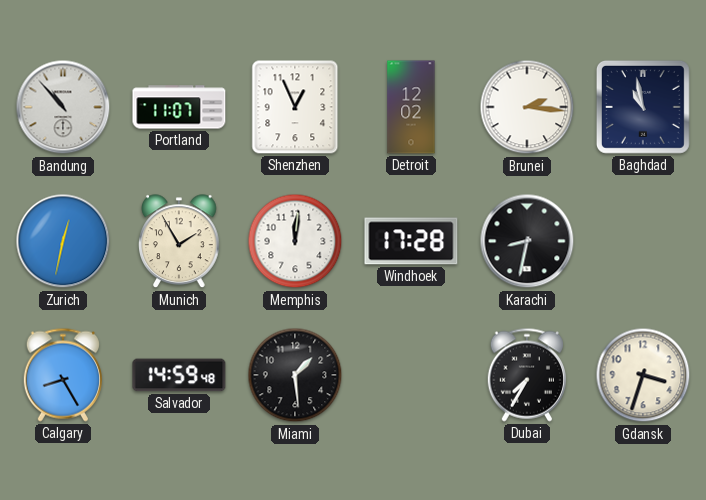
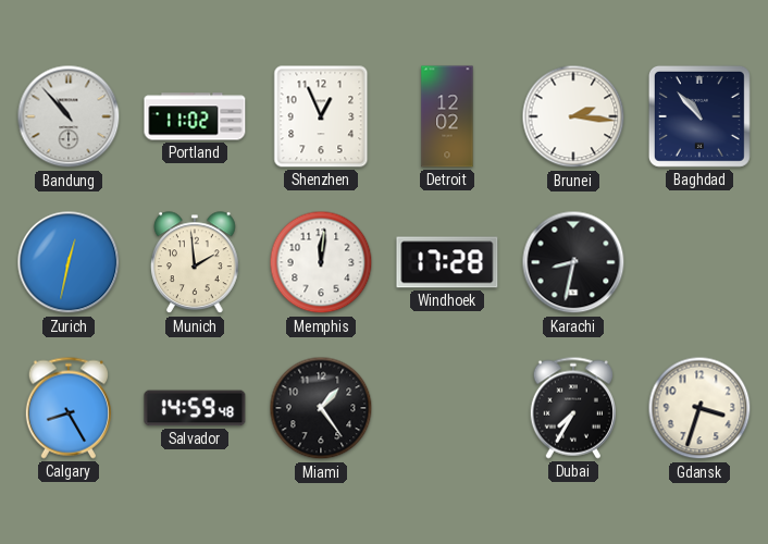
Portland: 11:07 -> 11:02 (195, 116)
Baghdad: 10:58 -> 10:53 (699, 116)
Munich: 1:55 -> 1:59 (196, 263)
Miami: 1:29 -> 1:24 (321, 408)
